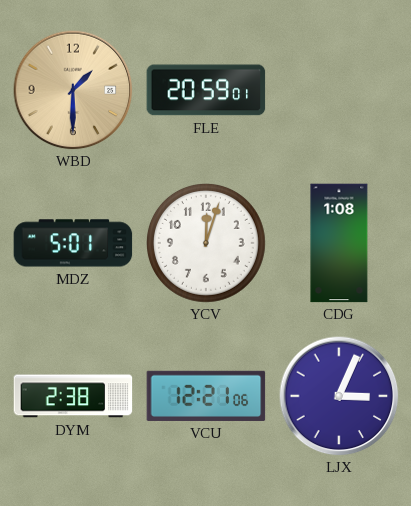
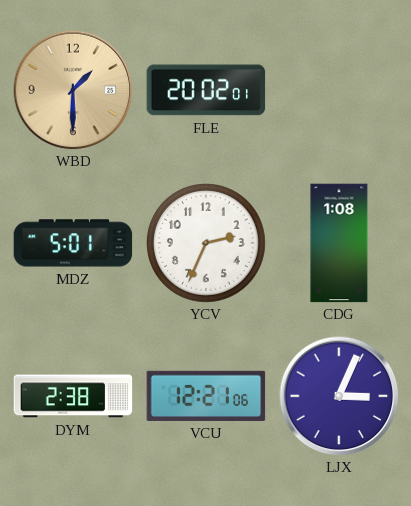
FLE: 20:59 -> 20:02 (206, 90)
YCV: 12:03 -> 2:34 (206, 243)
